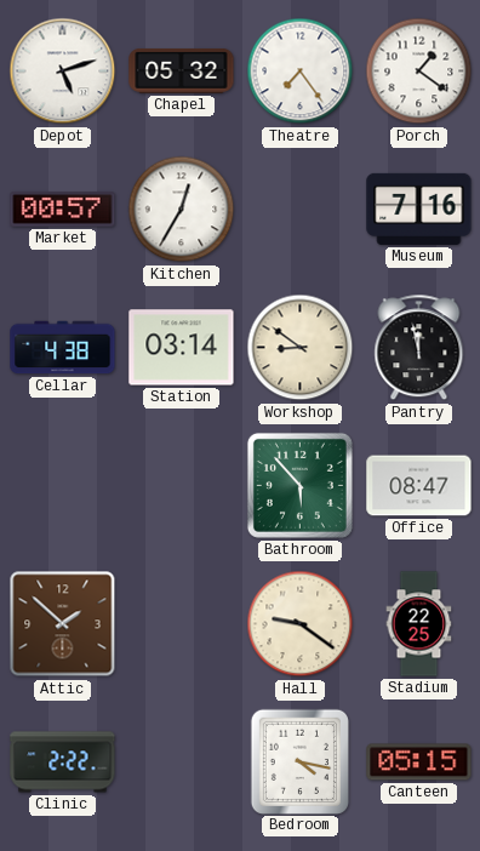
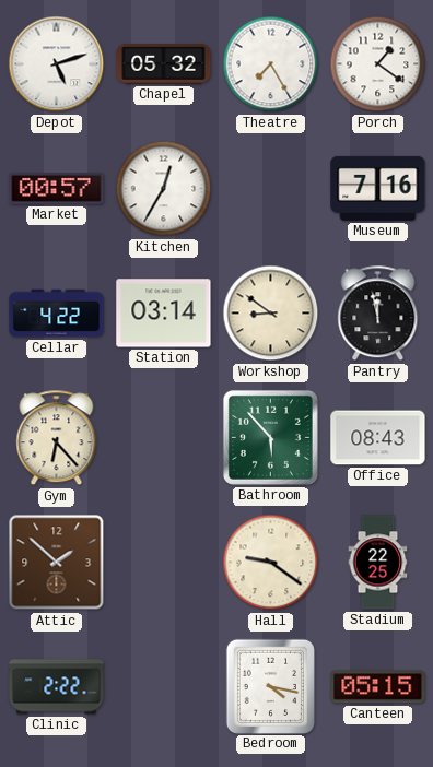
Theatre: 7:24 -> 7:25 (271, 64)
Cellar: 4:38 -> 4:22 (57, 314)
Gym: none -> 6:23 (57, 438)
Office: 08:47 -> 08:43 (378, 438)
